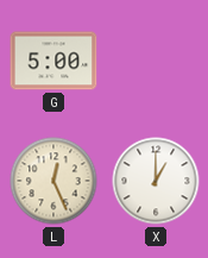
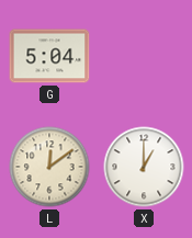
G: 5:00 -> 5:04 (49, 56)
L: 12:26 -> 12:09 (49, 167)
